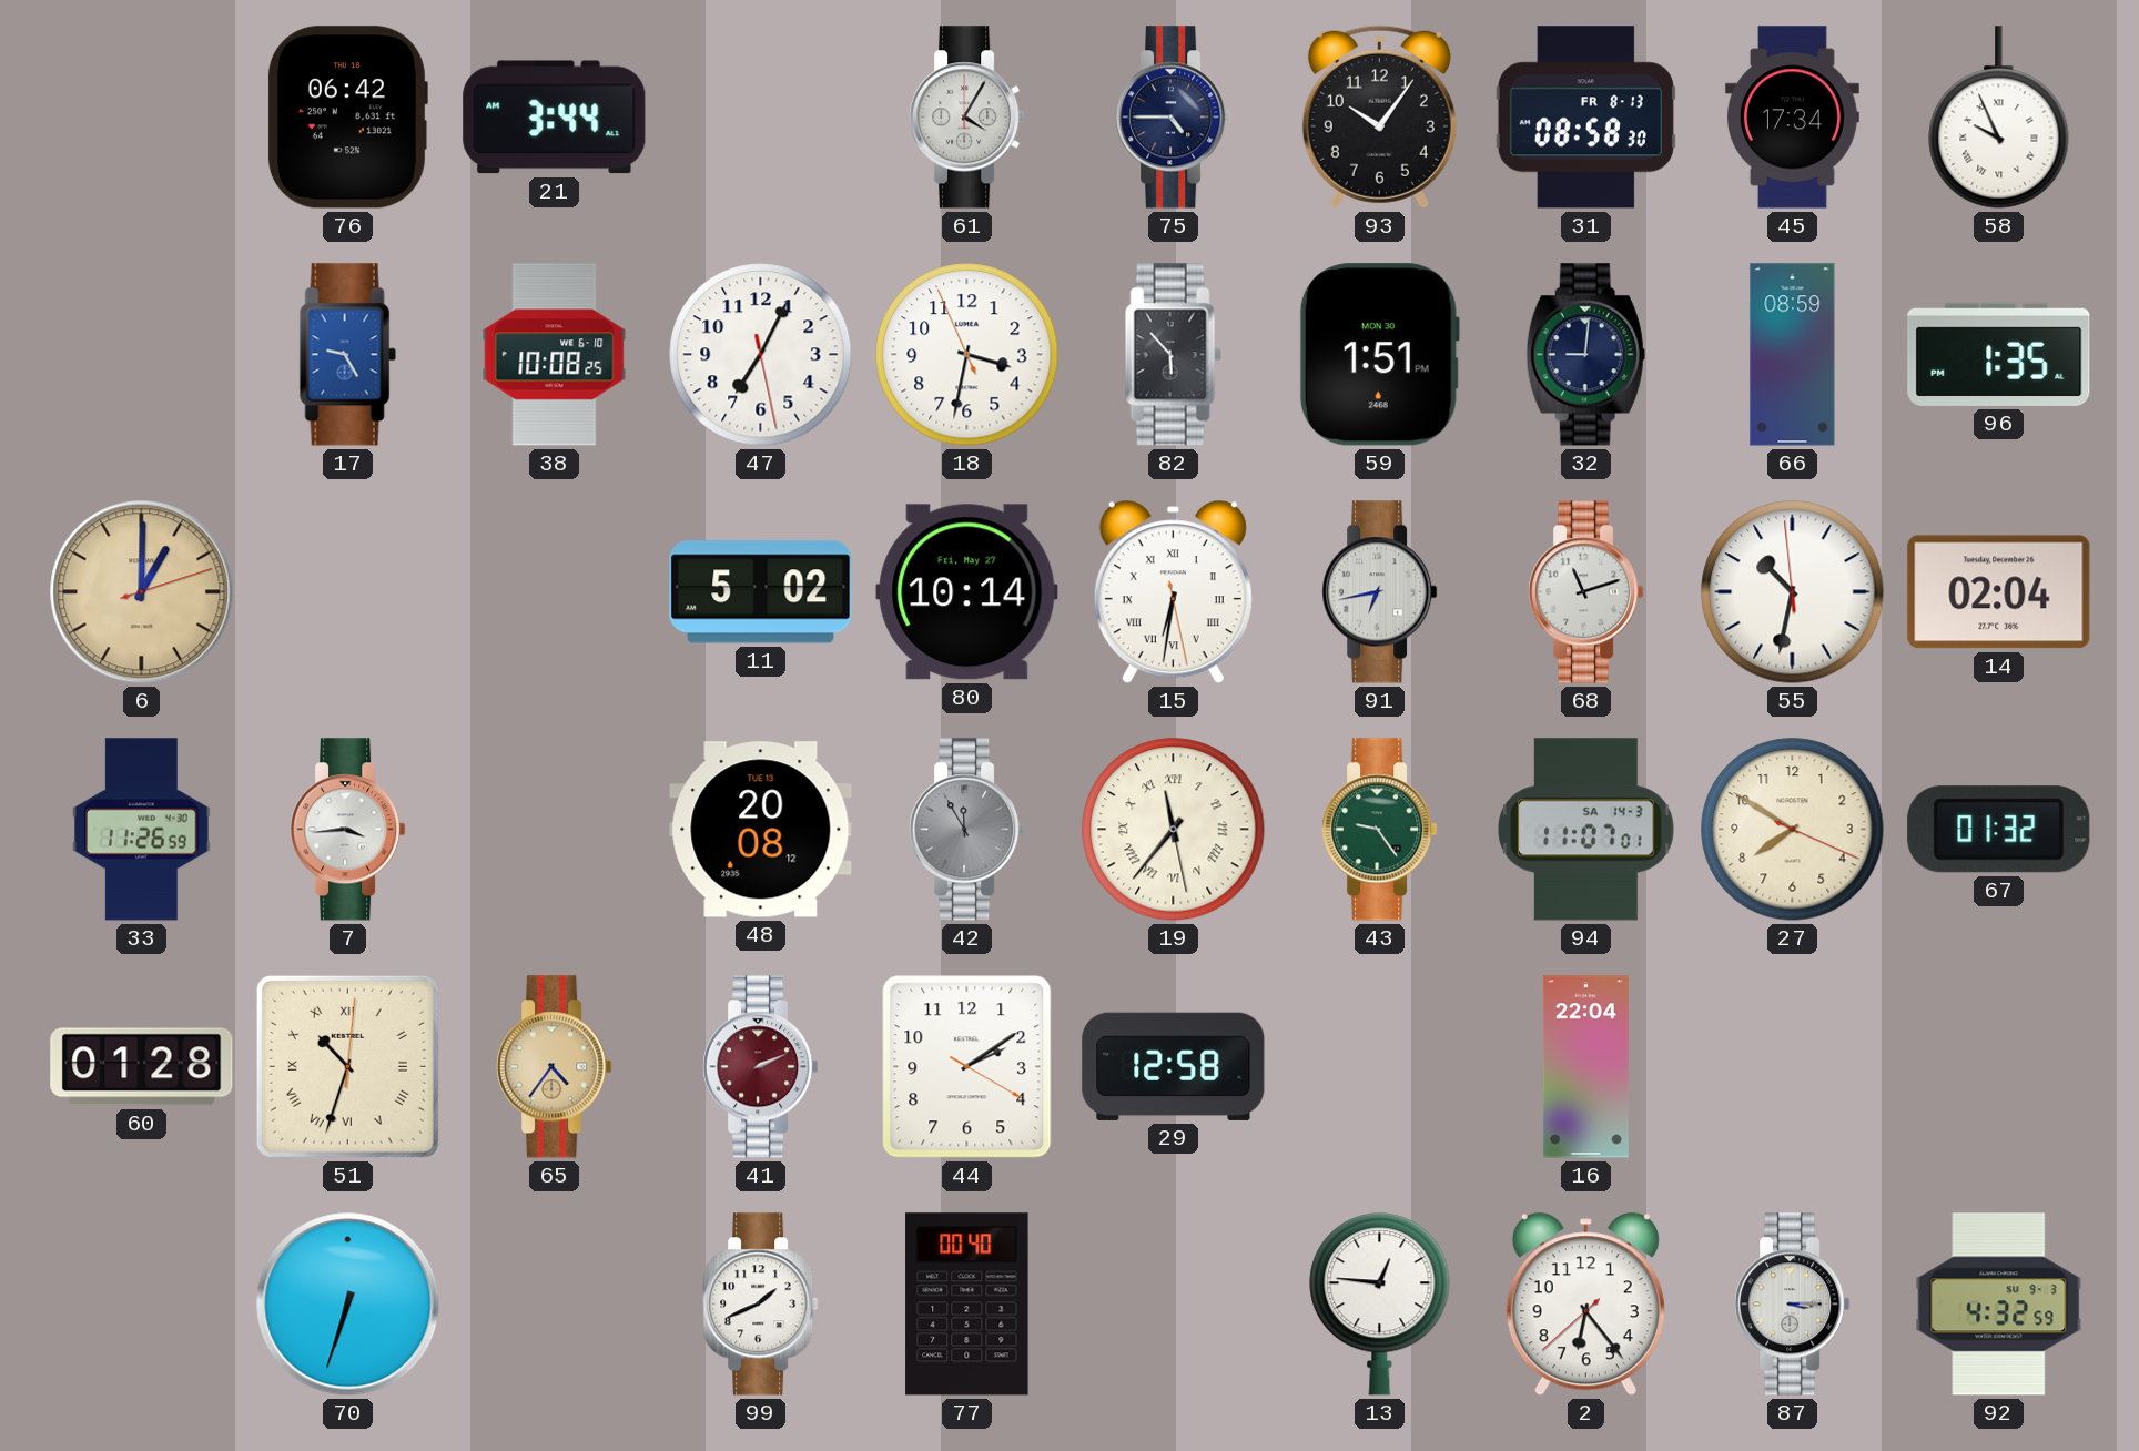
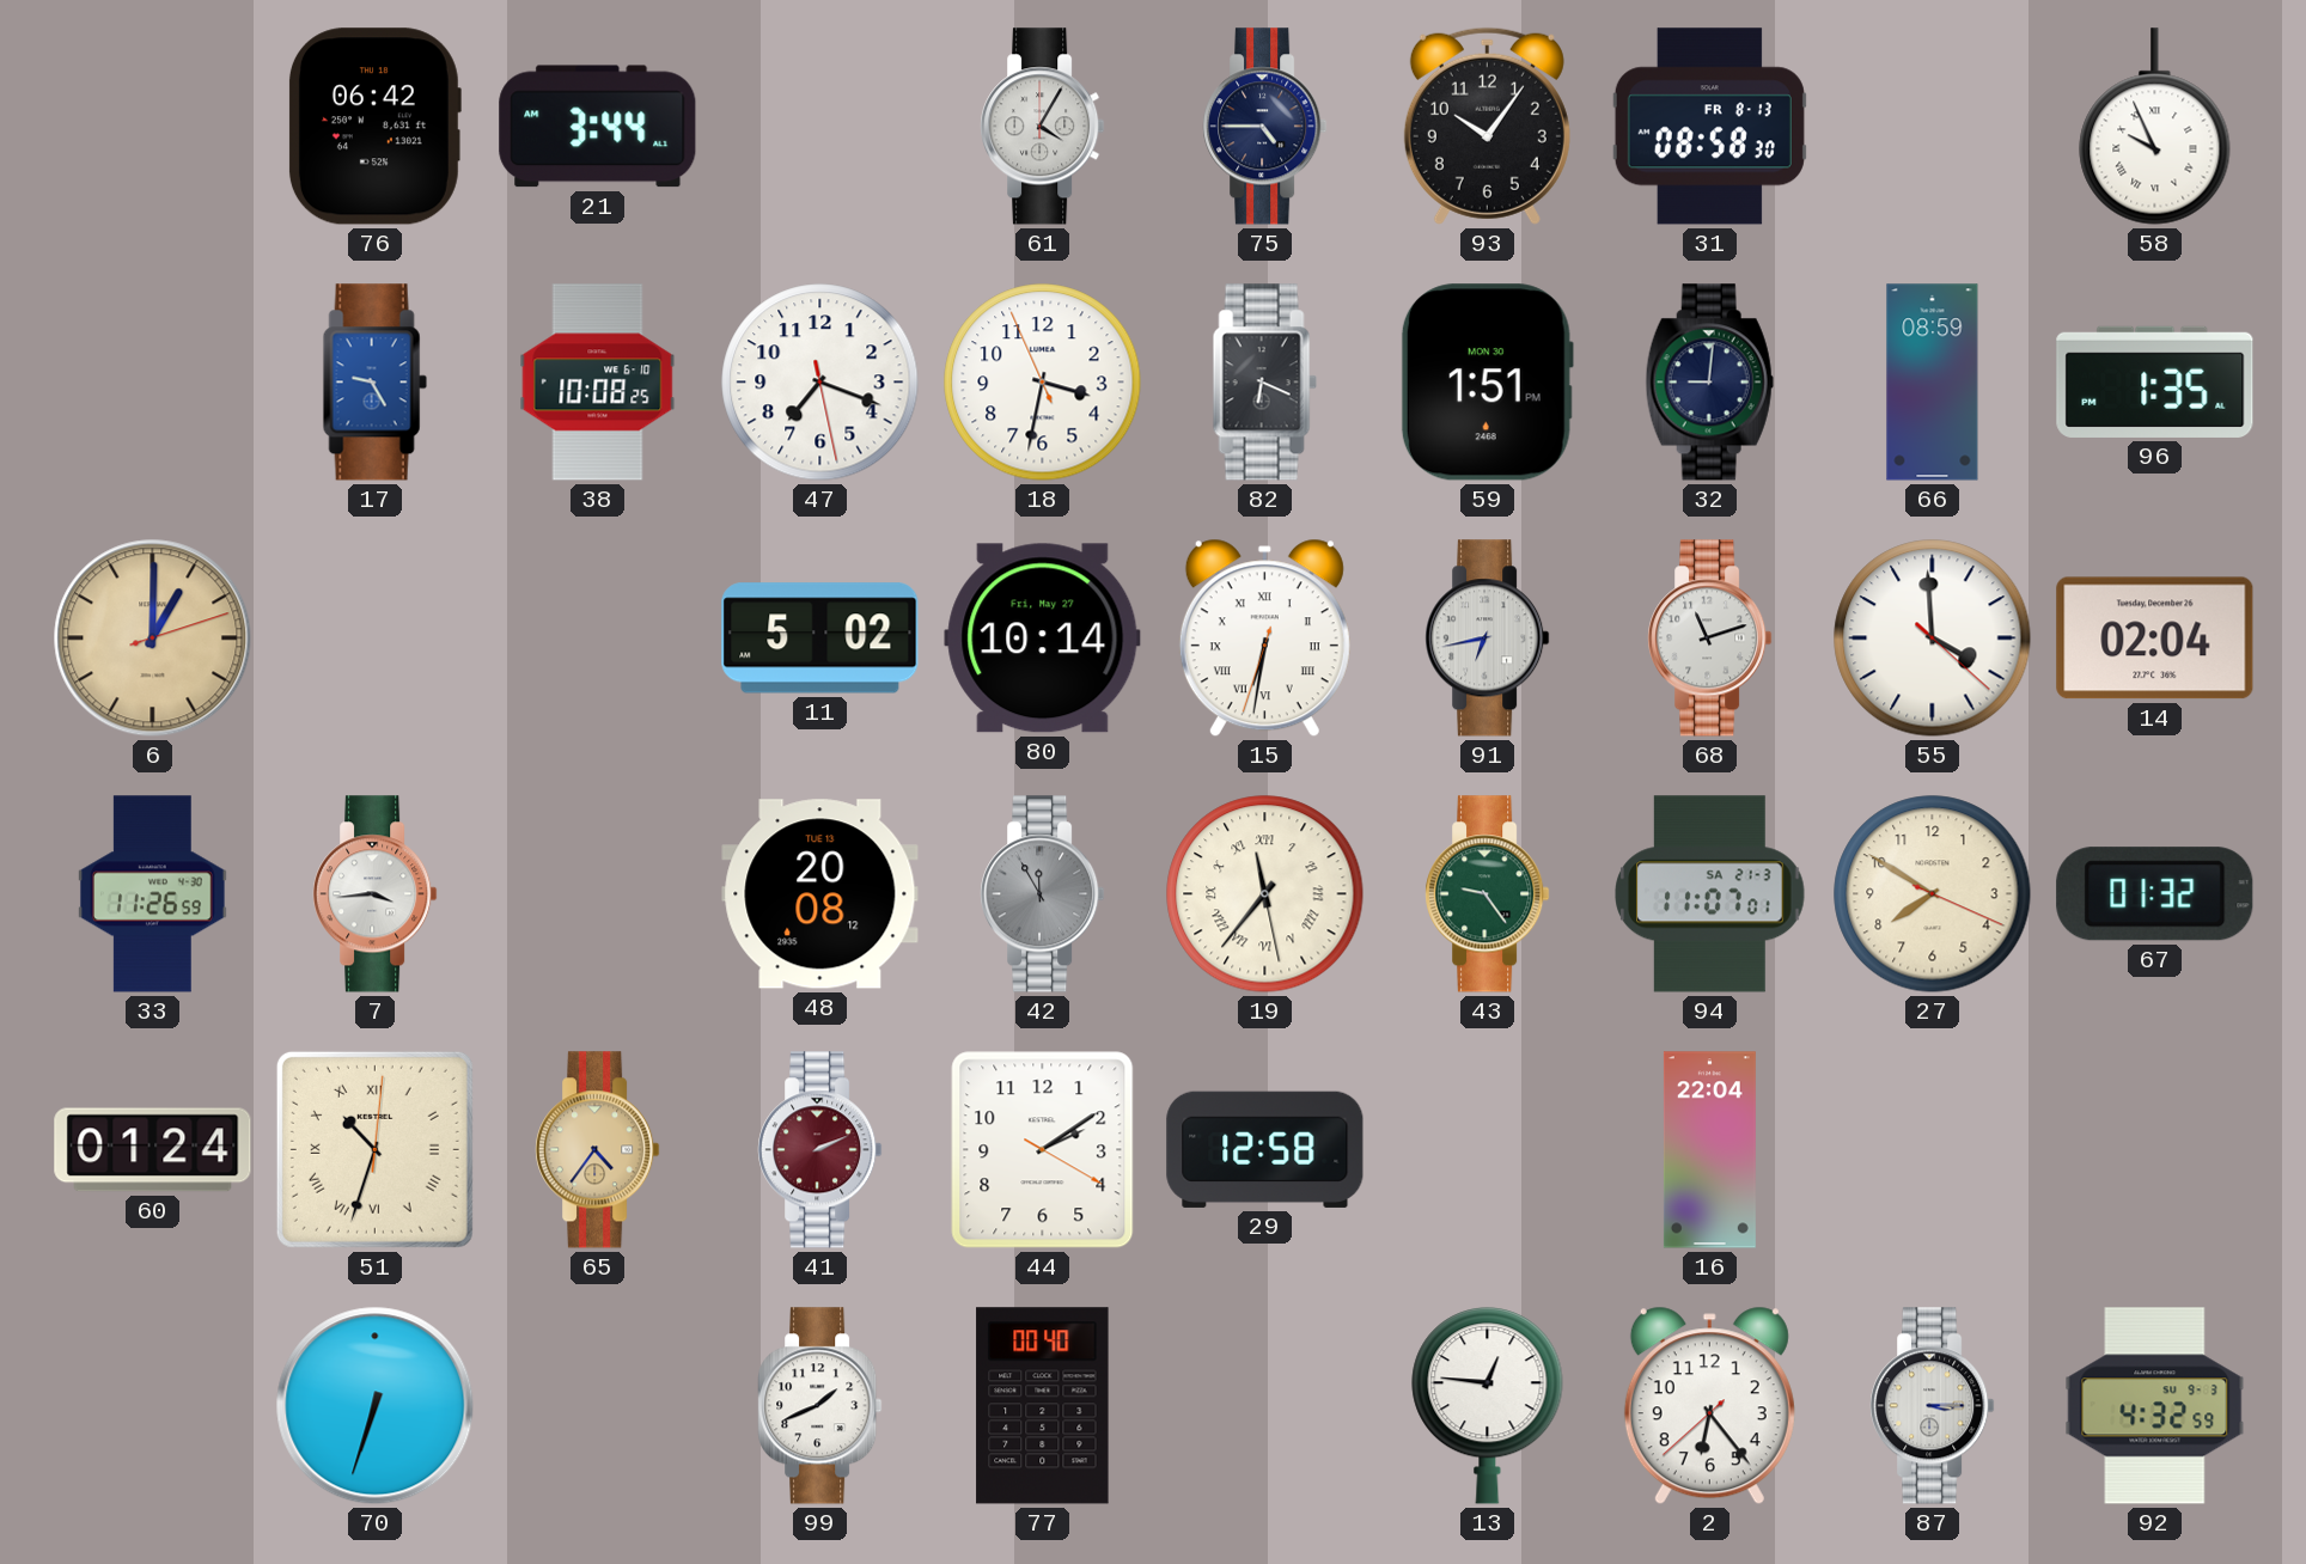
45: 17:34 -> none (1792, 118)
47: 7:04 -> 7:18 (820, 383)
82: 5:53 -> 6:19 (1264, 383)
15: 6:31:28 -> 6:31:33 (1264, 639)
55: 10:31 -> 3:59 (1933, 639)
94 date: SA 14-3 -> SA 21-3 (1710, 894)
60: 01:28 -> 01:24 (153, 1150)
